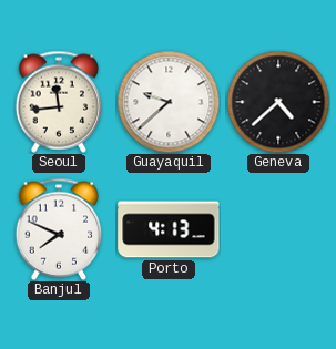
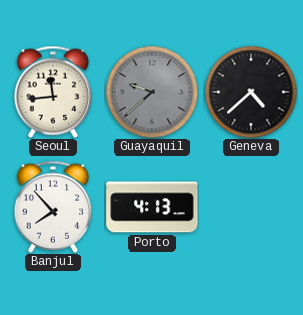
Guayaquil dial: white -> grey (152, 92)
Banjul: 7:49 -> 7:53 (53, 207)
